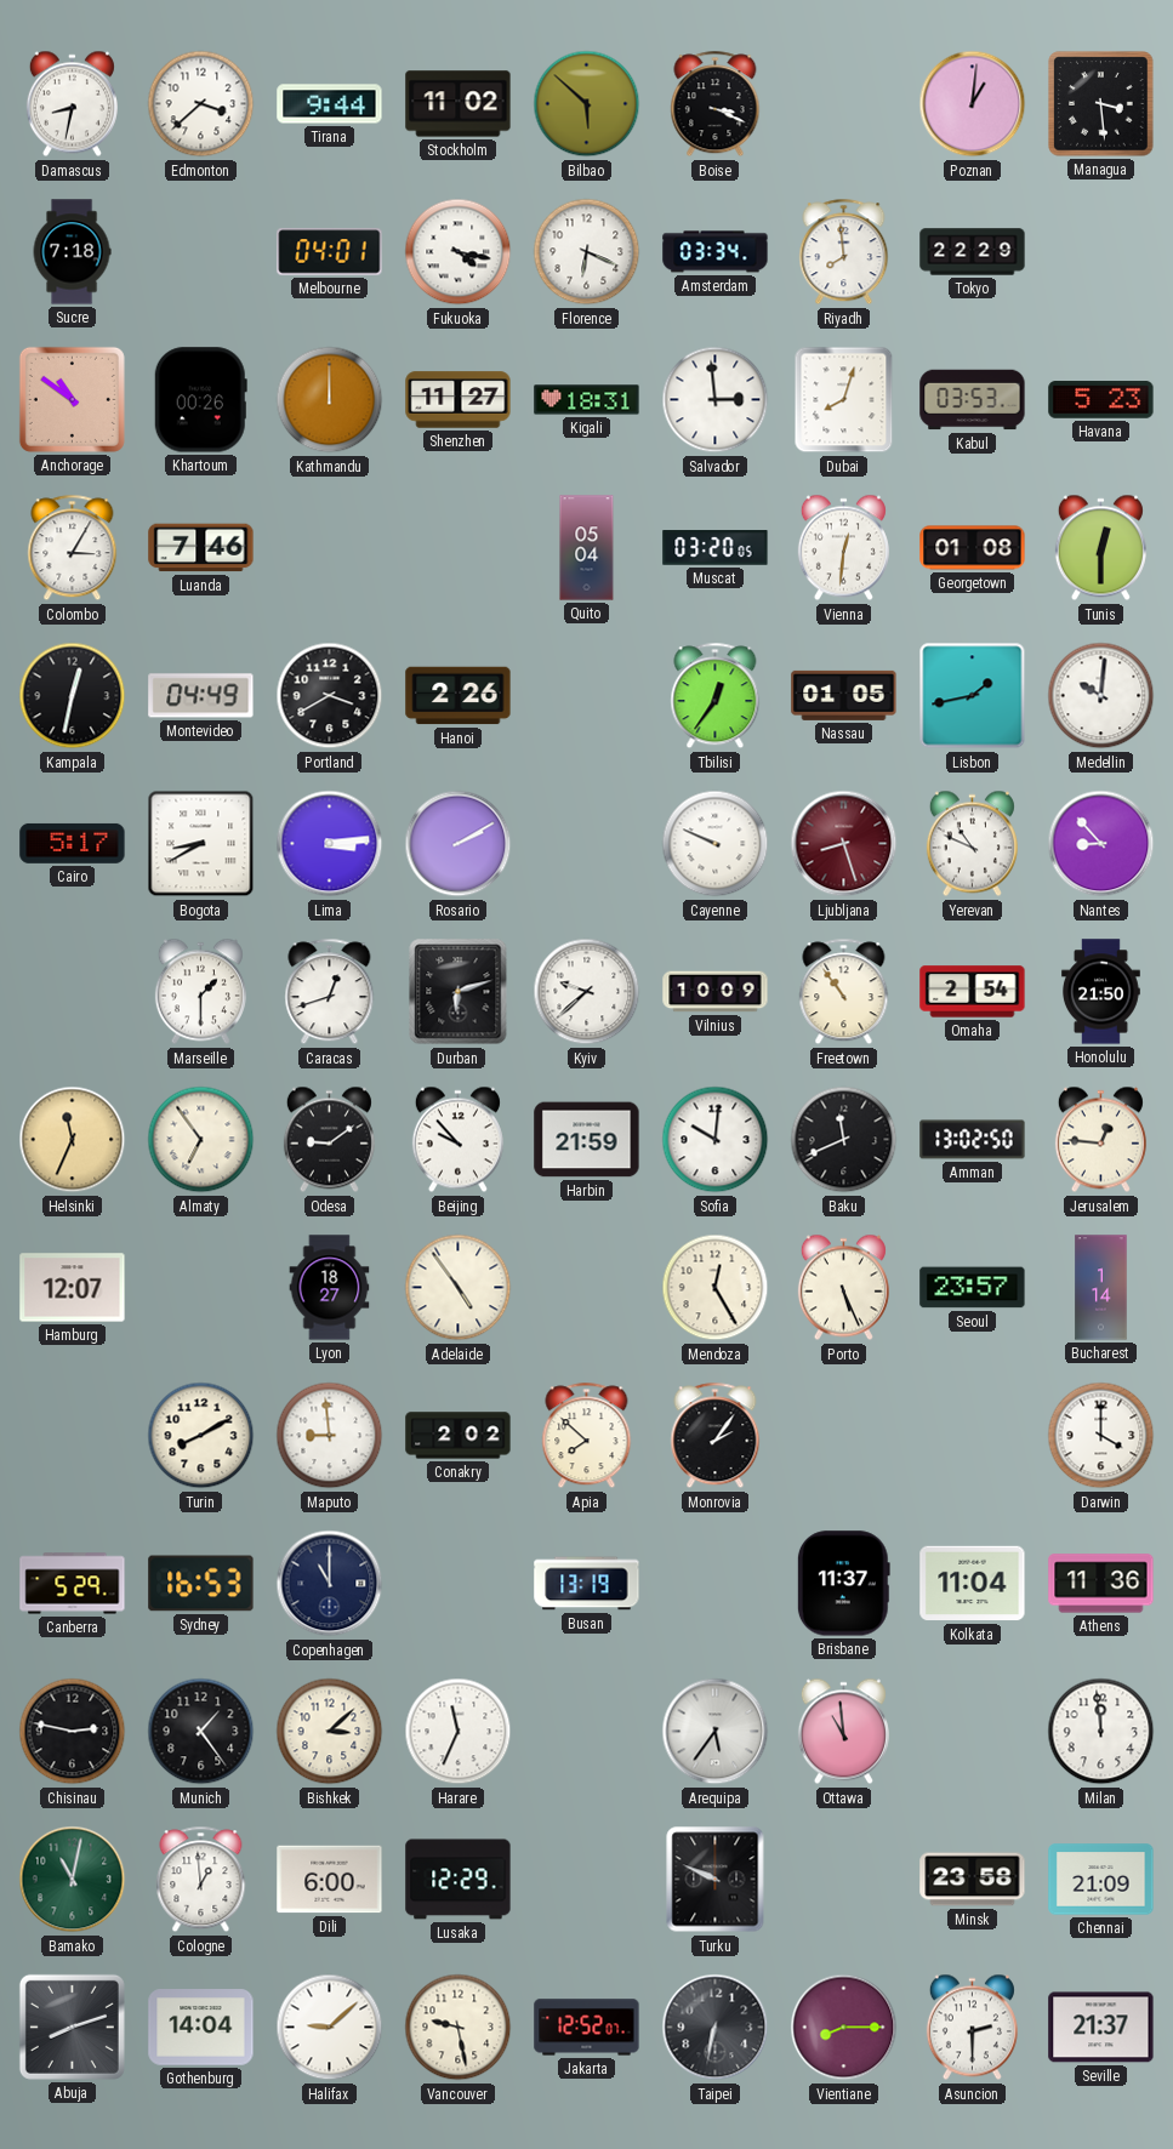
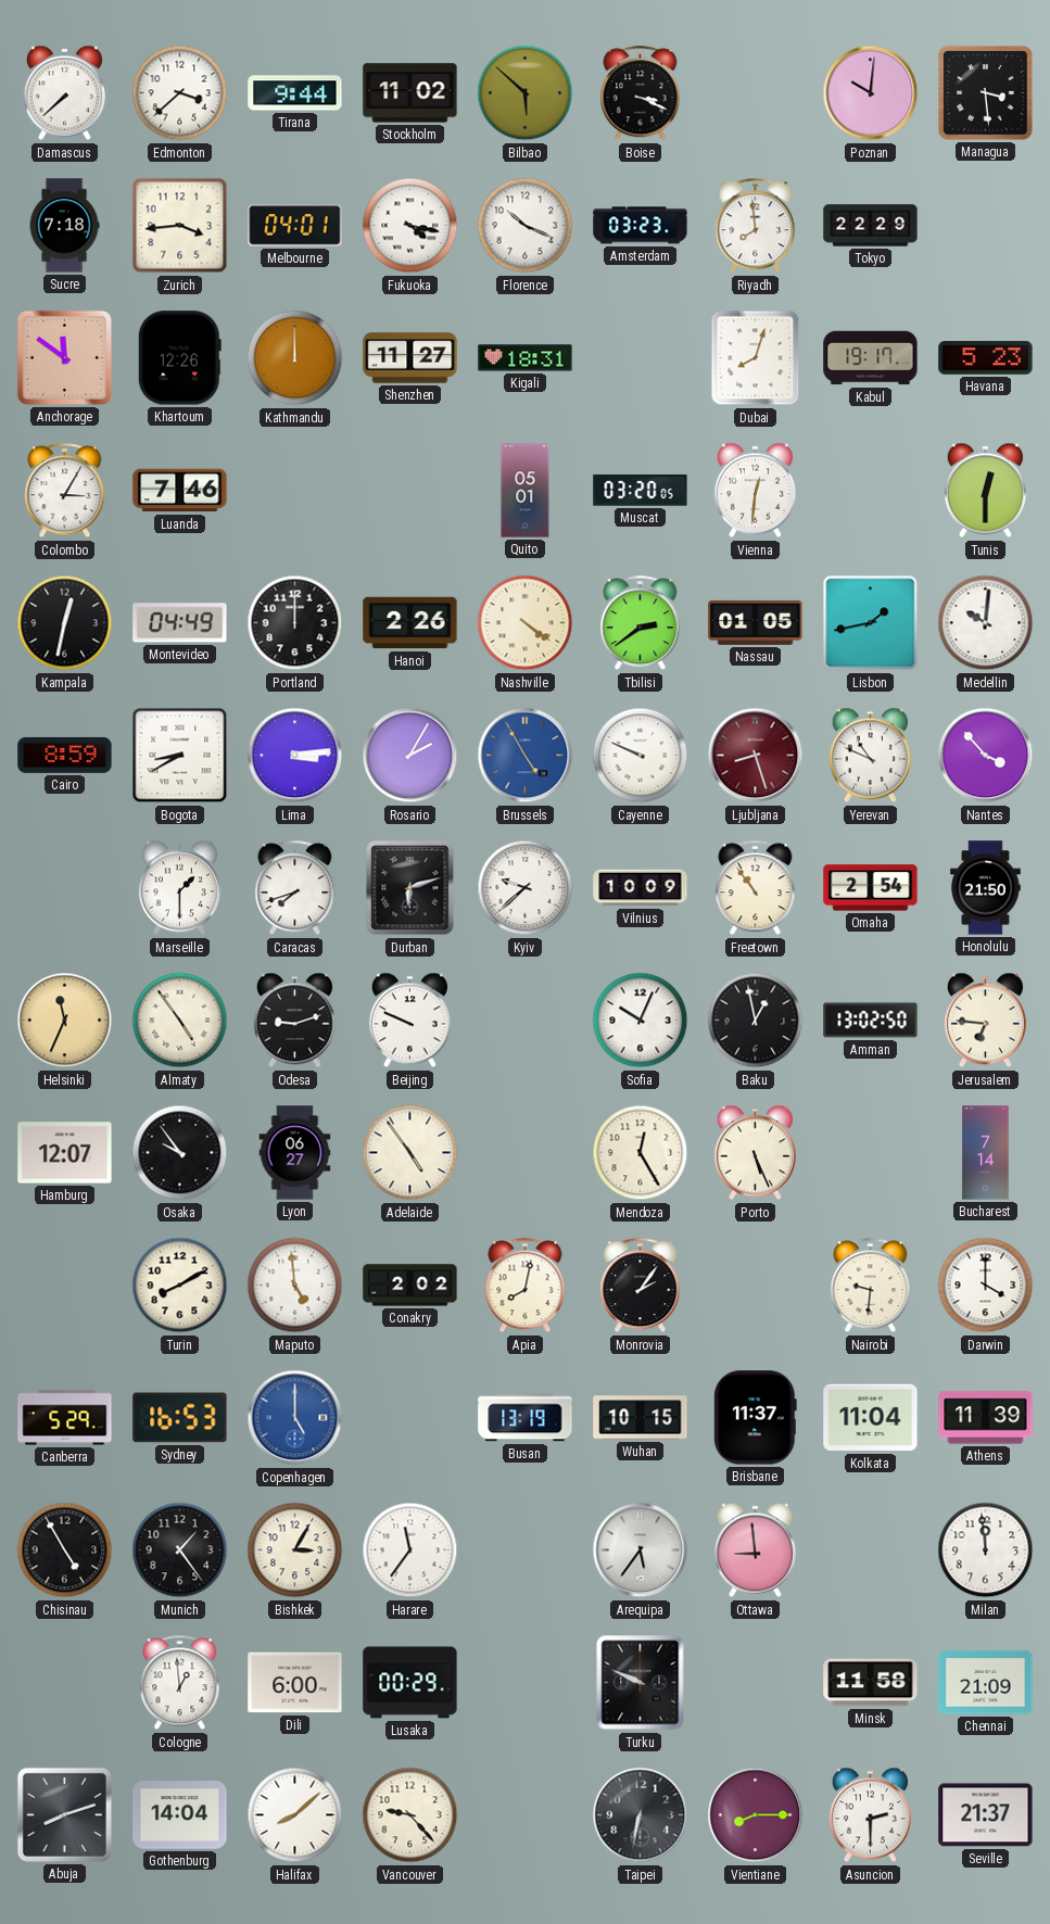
Damascus: 8:32 -> 7:38 (64, 93)
Poznan: 1:01 -> 10:01 (871, 93)
Zurich: none -> 3:44 (180, 226)
Florence: 6:19 -> 10:19 (526, 226)
Amsterdam: 03:34 -> 03:23 (641, 226)
Anchorage: 10:51 -> 11:51 (64, 357)
Khartoum: 00:26 -> 12:26 (179, 358)
Salvador: 2:59 -> none (716, 400)
Kabul: 03:53 -> 19:17 (871, 358)
Quito: 05:04 -> 05:01 (526, 491)
Georgetown: 01:08 -> none (973, 548)
Portland: 3:40 -> 12:00 (295, 623)
Nashville: none -> 4:21 (526, 623)
Tbilisi: 12:36 -> 2:39 (641, 623)
Cairo: 5:17 -> 8:59 (65, 755)
Rosario: 2:10 -> 2:05 (410, 756)
Brussels: none -> 4:55 (526, 756)
Nantes: 8:53 -> 3:53 (986, 756)
Caracas: 12:42 -> 7:42 (295, 888)
Almaty: 6:54 -> 4:54 (180, 1021)
Odesa: 9:09 -> 9:12 (294, 1021)
Beijing: 9:53 -> 9:49 (409, 1021)
Harbin: 21:59 -> none (587, 1140)
Sofia: 10:01 -> 10:04 (641, 1021)
Baku: 11:41 -> 12:58 (756, 1021)
Jerusalem: 12:46 -> 6:46 (985, 1021)
Osaka: none -> 9:54 (180, 1153)
Lyon: 18:27 -> 06:27 (295, 1153)
Seoul: 23:57 -> none (973, 1288)
Bucharest: 1:14 -> 7:14 (986, 1153)
Maputo: 8:59 -> 4:59 (295, 1286)
Apia: 7:52 -> 8:02 (526, 1286)
Nairobi: none -> 9:31 (871, 1286)
Copenhagen: 11:00 -> 5:00 (295, 1418)
Copenhagen dial: navy -> blue (295, 1418)
Wuhan: none -> 10:15 (641, 1418)
Athens: 11:36 -> 11:39 (986, 1418)
Chisinau: 2:47 -> 4:55 (65, 1550)
Bishkek: 3:08 -> 3:05 (295, 1550)
Harare: 11:34 -> 11:36 (410, 1550)
Ottawa: 10:59 -> 8:59 (755, 1550)
Bamako: 11:02 -> none (73, 1880)
Lusaka: 12:29 -> 00:29 (410, 1683)
Minsk: 23:58 -> 11:58 (871, 1683)
Halifax: 9:08 -> 8:08 (295, 1815)
Vancouver: 9:28 -> 9:23 (410, 1815)
Jakarta: 12:52 -> none (587, 2028)
